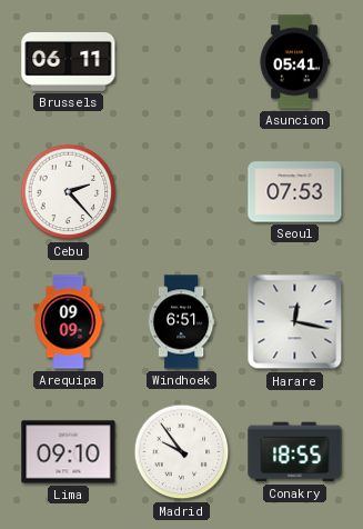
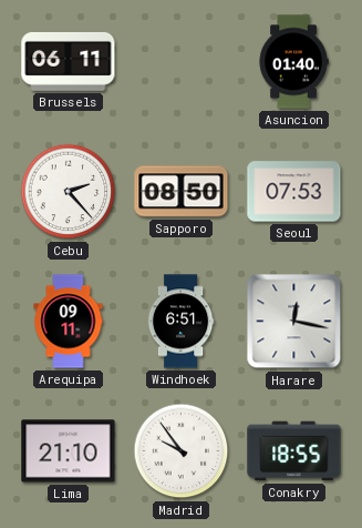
Asuncion: 05:41 -> 01:40 (293, 62)
Sapporo: none -> 08:50 (182, 192)
Arequipa: 09:09 -> 09:11 (69, 322)
Lima: 09:10 -> 21:10 (69, 451)
